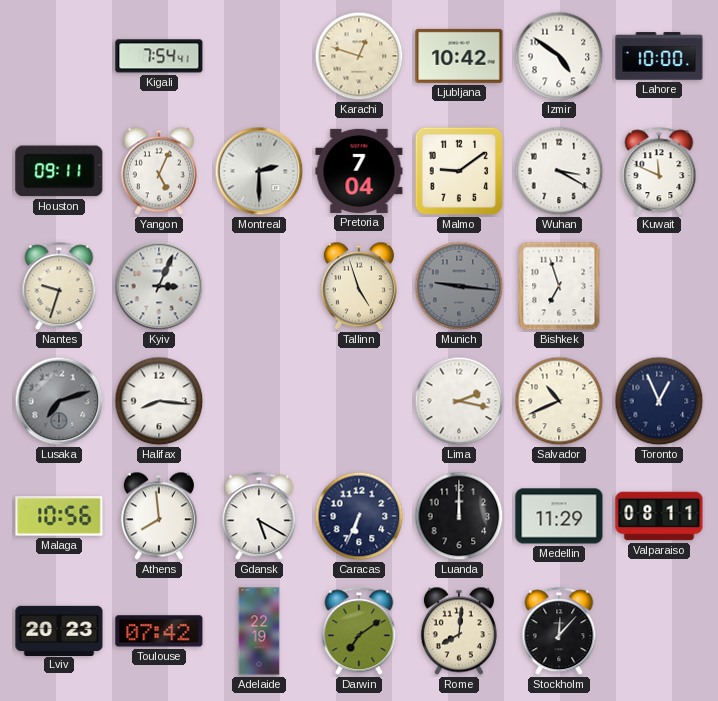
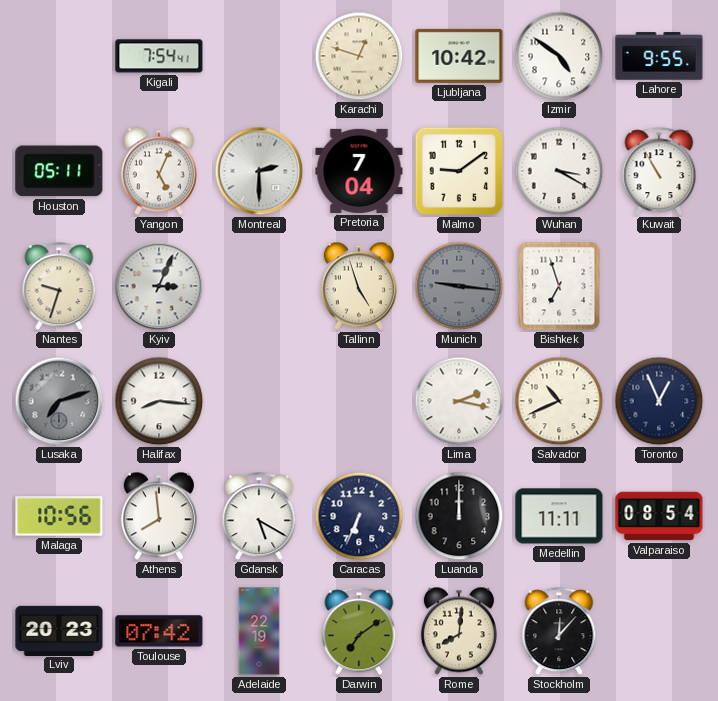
Lahore: 10:00 -> 9:55 (659, 56)
Houston: 09:11 -> 05:11 (59, 171)
Kuwait: 11:49 -> 10:55 (659, 172)
Medellin: 11:29 -> 11:11 (559, 516)
Valparaiso: 08:11 -> 08:54 (659, 516)
